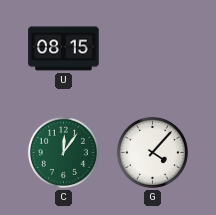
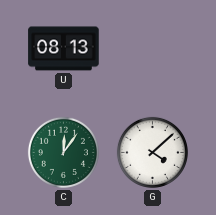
U: 08:15 -> 08:13 (64, 49)
G: 4:07 -> 4:08 (152, 152)
